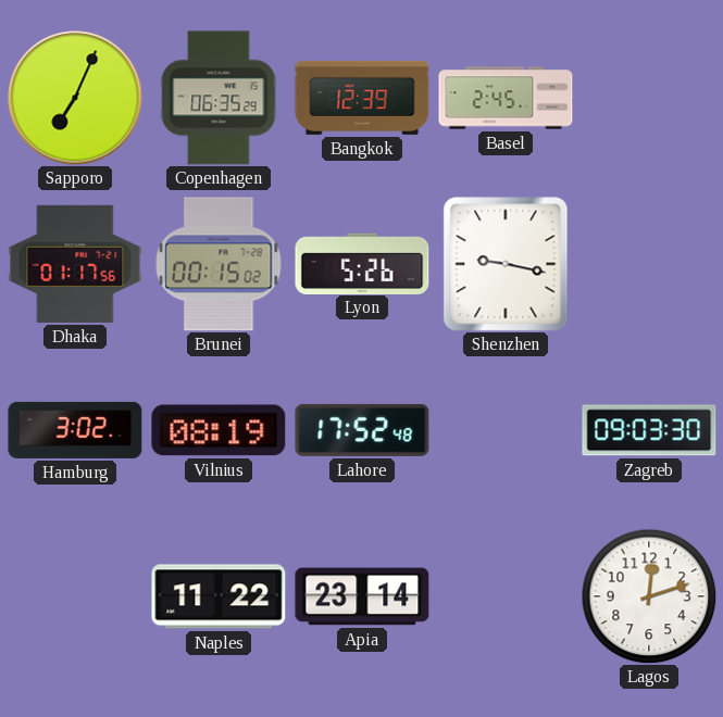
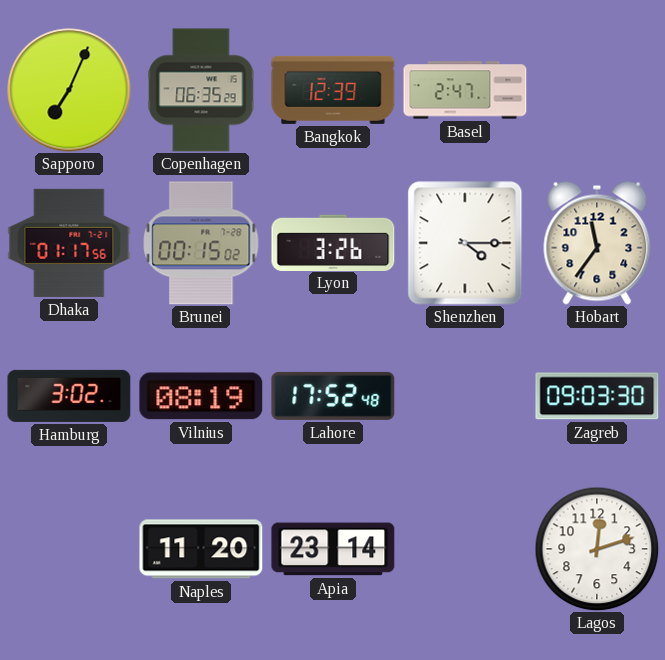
Basel: 2:45 -> 2:47 (465, 90)
Lyon: 5:26 -> 3:26 (333, 242)
Shenzhen: 9:17 -> 4:15 (465, 243)
Hobart: none -> 11:36 (597, 243)
Naples: 11:22 -> 11:20 (201, 549)
